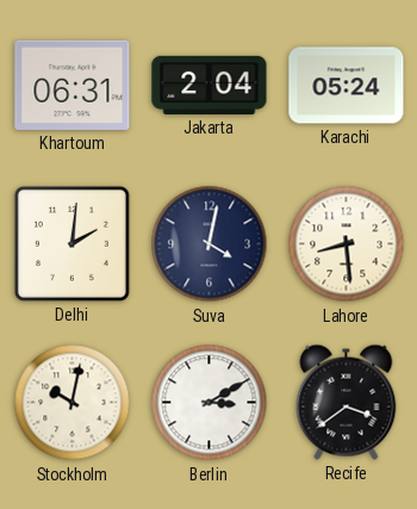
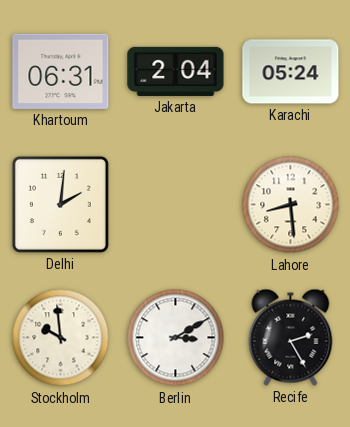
Suva: 4:02 -> none (210, 244)
Stockholm: 10:02 -> 9:59 (61, 338)
Recife: 3:39 -> 2:25 (291, 337)
